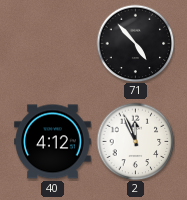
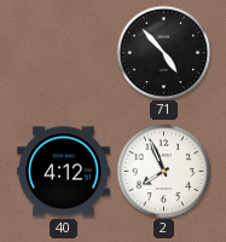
2: 11:56 -> 7:56 (163, 171)
